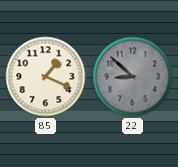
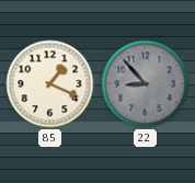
22: 8:52 -> 8:53 (146, 84)
